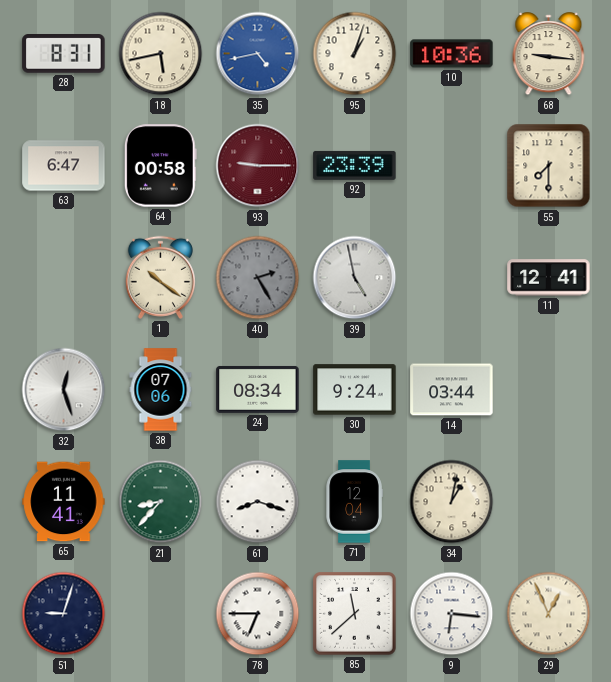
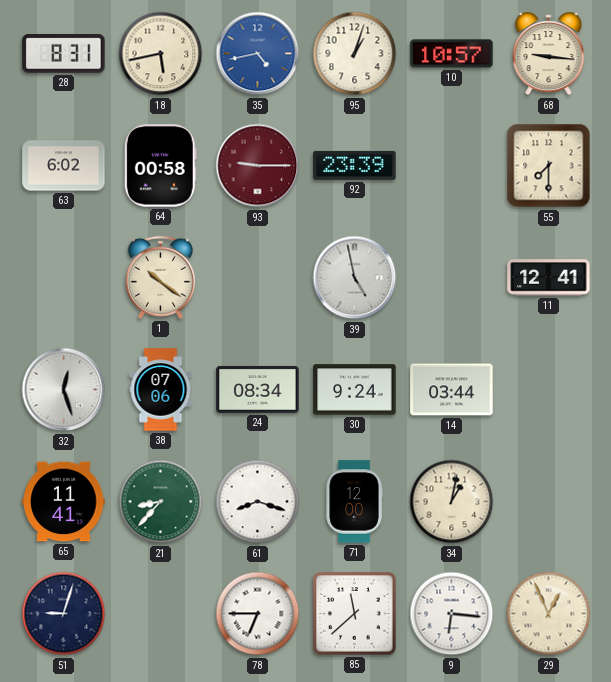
10: 10:36 -> 10:57 (452, 54)
63: 6:47 -> 6:02 (64, 166)
40: 2:25 -> none (258, 278)
71: 12:04 -> 12:00 (354, 502)
